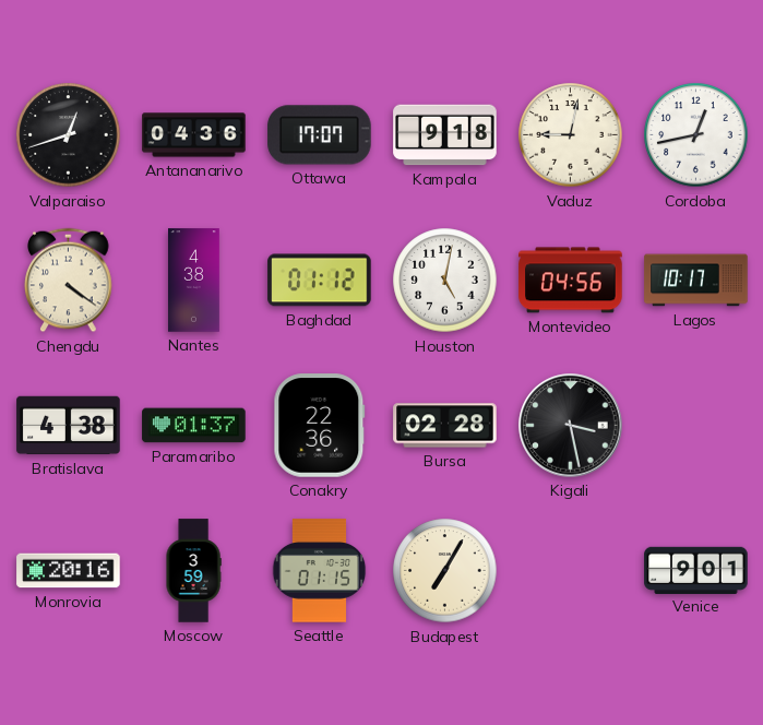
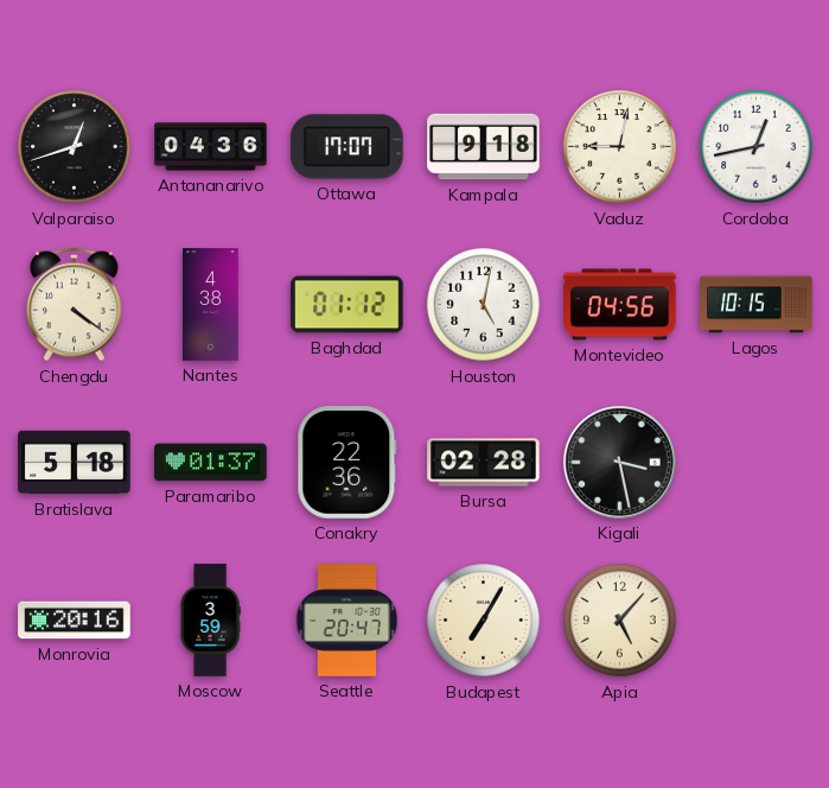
Lagos: 10:17 -> 10:15 (757, 305)
Bratislava: 4:38 -> 5:18 (75, 463)
Seattle: 01:15 -> 20:47 (347, 621)
Apia: none -> 5:07 (620, 621)
Venice: 9:01 -> none (696, 570)
